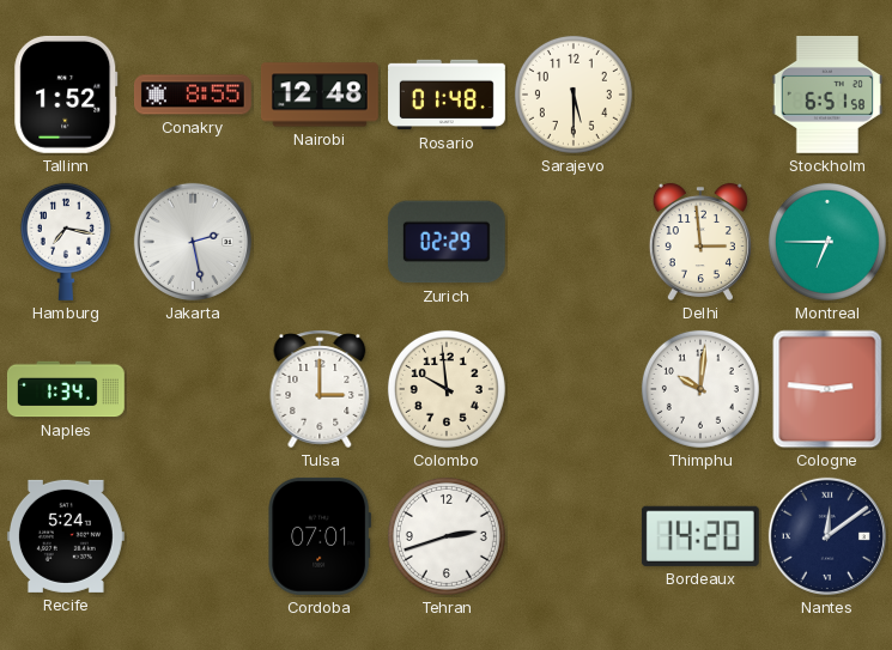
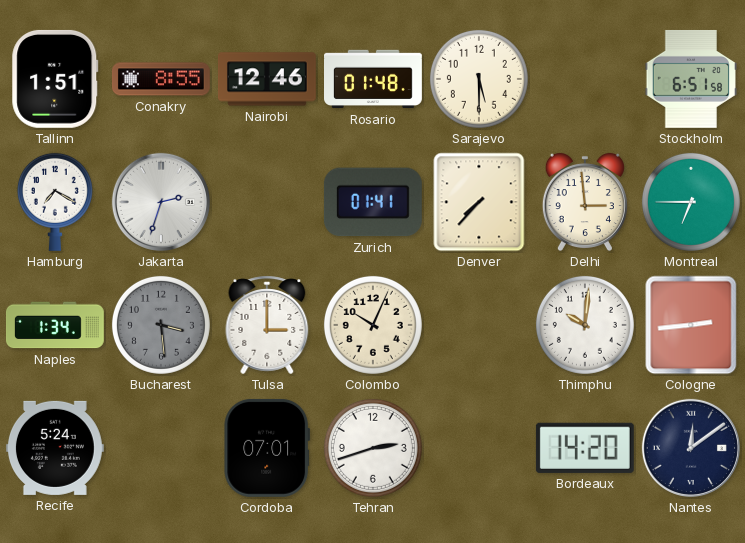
Tallinn: 1:52 -> 1:51 (55, 79)
Nairobi: 12:48 -> 12:46 (267, 79)
Hamburg: 7:17 -> 7:20 (55, 202)
Jakarta: 2:28 -> 2:33 (161, 202)
Zurich: 02:29 -> 01:41 (373, 202)
Denver: none -> 7:37 (479, 202)
Bucharest: none -> 3:29 (161, 325)
Colombo: 9:59 -> 10:04 (373, 325)
Cologne: 2:46 -> 2:44 (691, 325)
